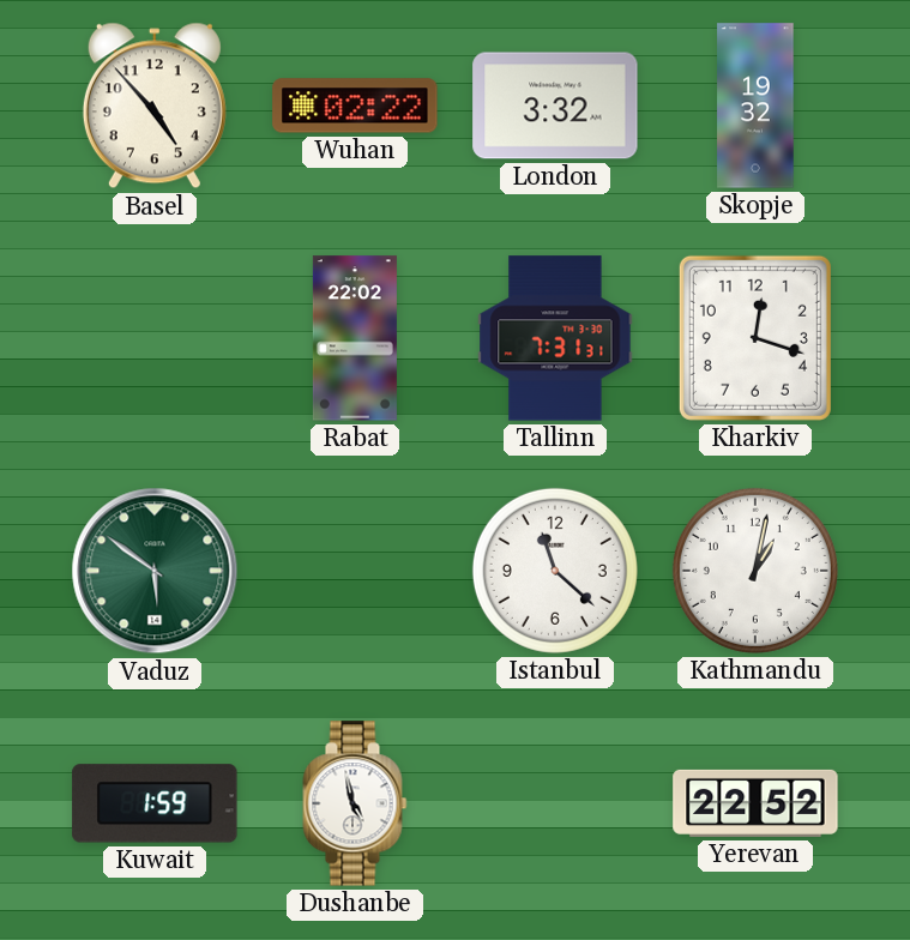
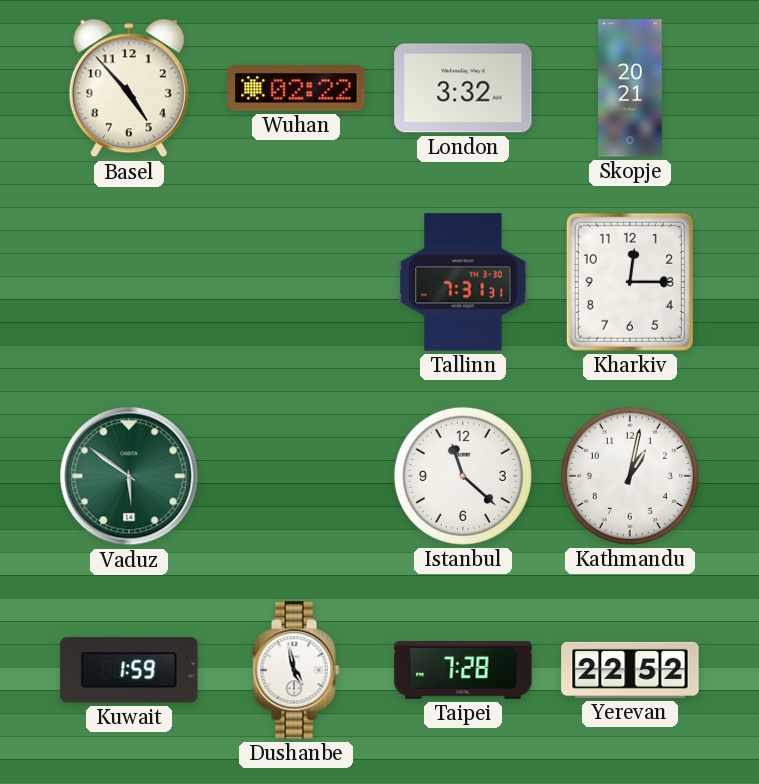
Skopje: 19:32 -> 20:21 (630, 88)
Rabat: 22:02 -> none (355, 338)
Kharkiv: 12:18 -> 12:15 (630, 282)
Taipei: none -> 7:28 (463, 671)
